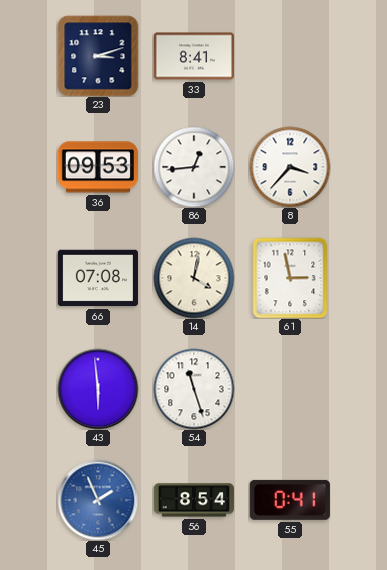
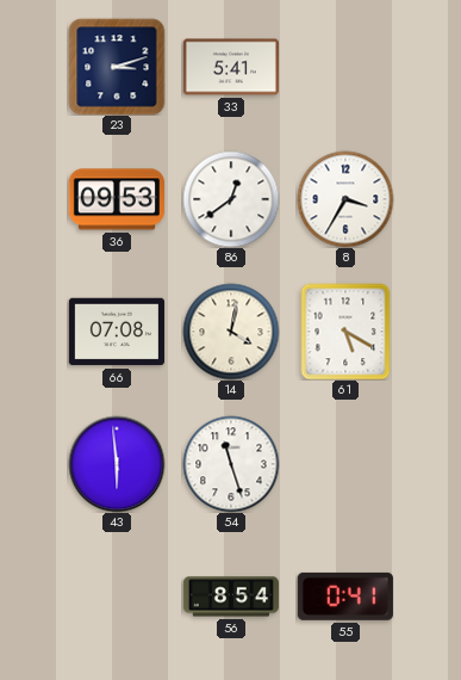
33: 8:41 -> 5:41 (231, 67)
86: 12:44 -> 12:39 (231, 199)
8: 3:37 -> 3:35 (345, 199)
61: 2:58 -> 5:20 (345, 332)
45: 1:56 -> none (98, 500)
